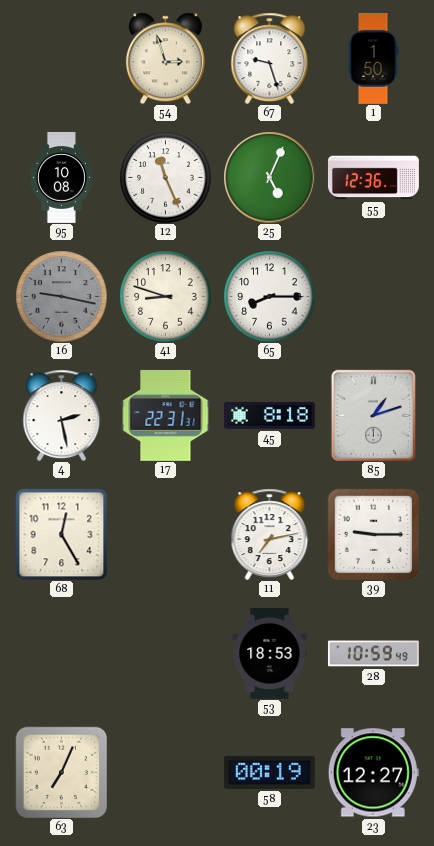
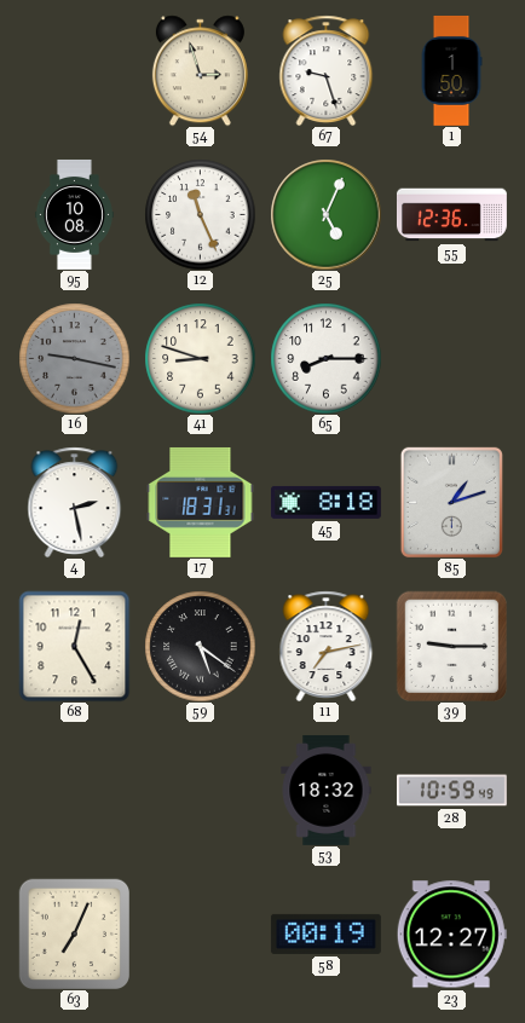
17: 22:31 -> 18:31 (201, 502)
59: none -> 5:21 (200, 646)
53: 18:53 -> 18:32 (327, 790)
